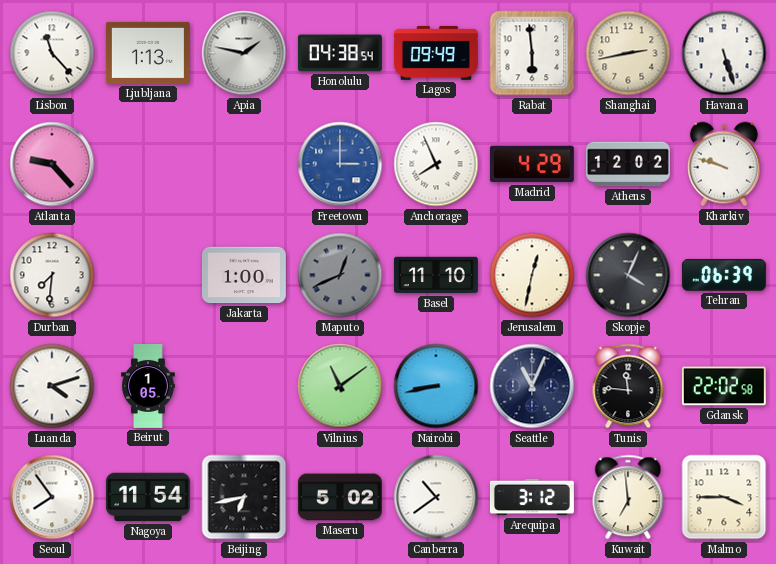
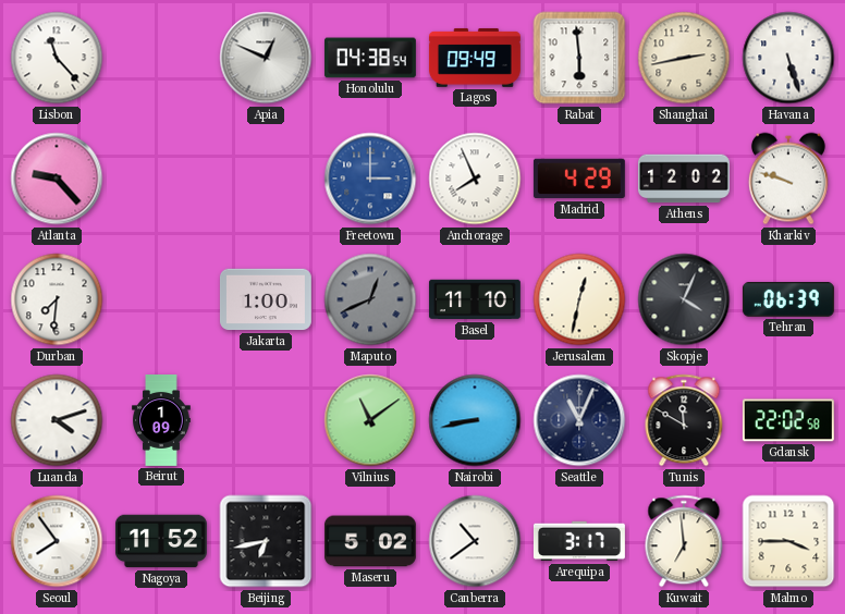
Ljubljana: 1:13 -> none (148, 53)
Apia: 1:47 -> 12:49 (266, 58)
Beirut: 1:05 -> 1:09 (161, 421)
Tunis: 11:46 -> 11:50 (684, 420)
Nagoya: 11:54 -> 11:52 (161, 541)
Arequipa: 3:12 -> 3:17 (579, 541)
